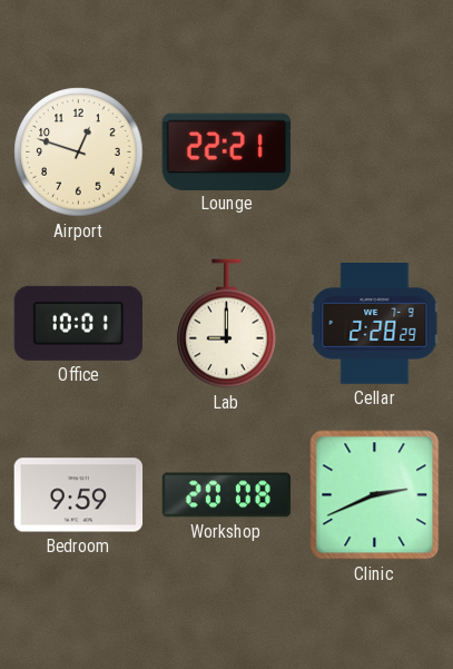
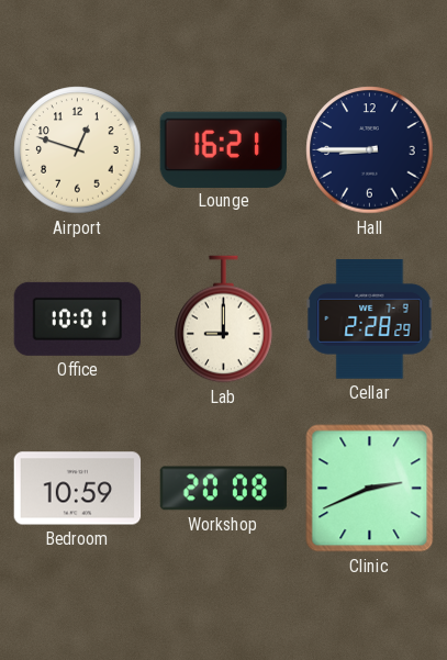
Lounge: 22:21 -> 16:21 (223, 149)
Hall: none -> 8:45 (370, 150)
Bedroom: 9:59 -> 10:59 (78, 489)
